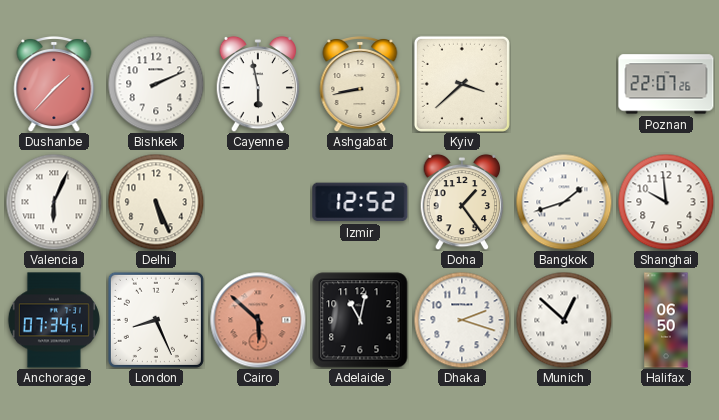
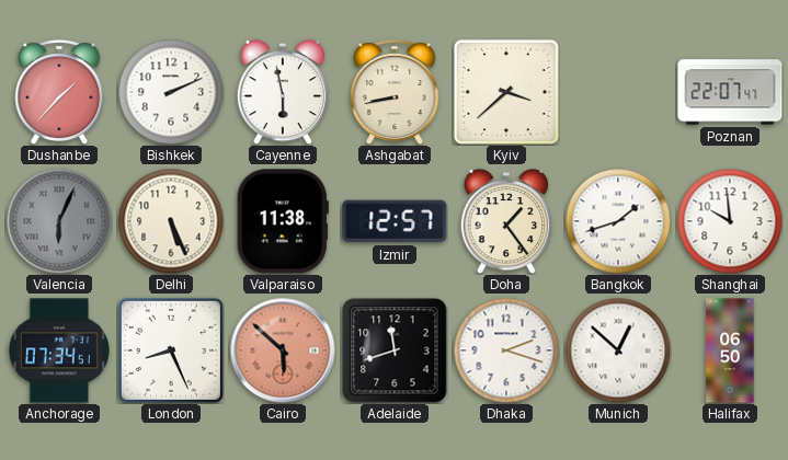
Poznan: 22:07:26 -> 22:07:47 (730, 92)
Valencia dial: white -> grey (59, 221)
Valparaiso: none -> 11:38 (283, 221)
Izmir: 12:52 -> 12:57 (395, 221)
Adelaide: 11:02 -> 11:42 (395, 350)
